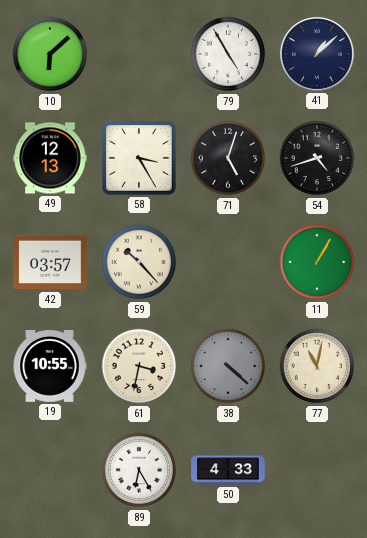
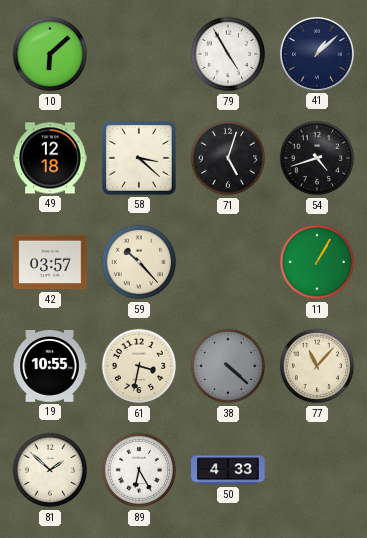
49: 12:13 -> 12:18 (50, 158)
58: 3:25 -> 3:22 (140, 159)
77: 11:02 -> 11:07 (317, 366)
81: none -> 1:52 (50, 470)
